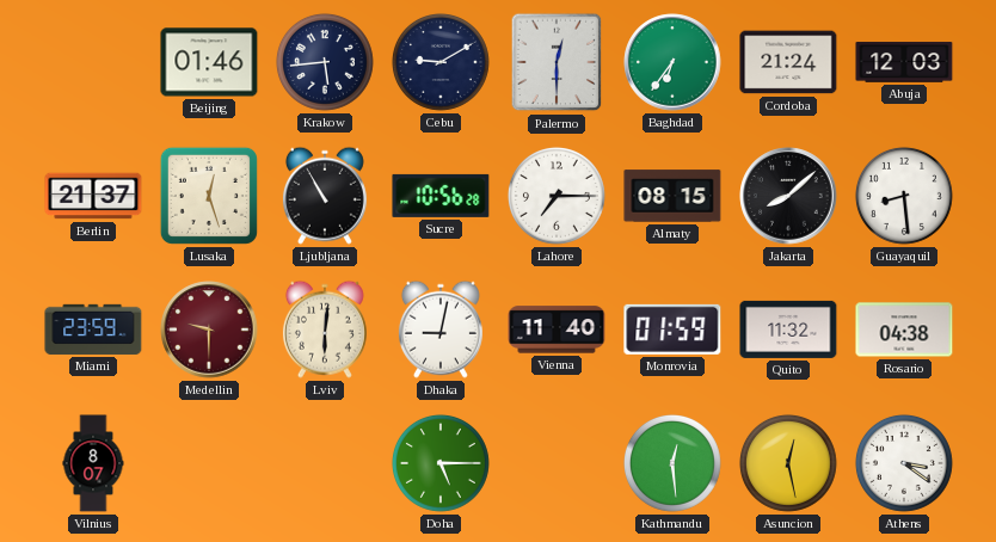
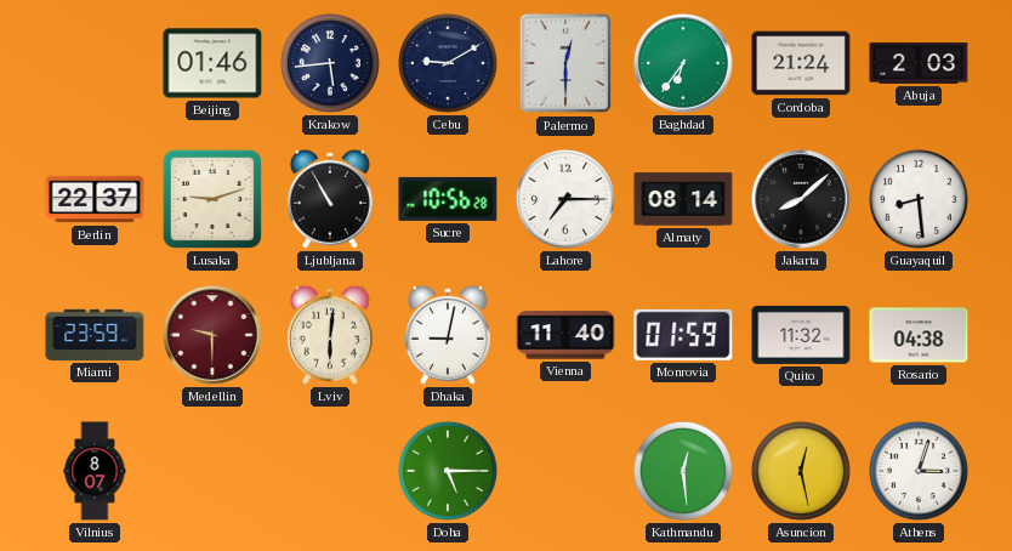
Abuja: 12:03 -> 2:03 (919, 63)
Berlin: 21:37 -> 22:37 (95, 199)
Lusaka: 12:27 -> 9:12 (212, 199)
Almaty: 08:15 -> 08:14 (683, 199)
Athens: 3:21 -> 3:03 (919, 471)
